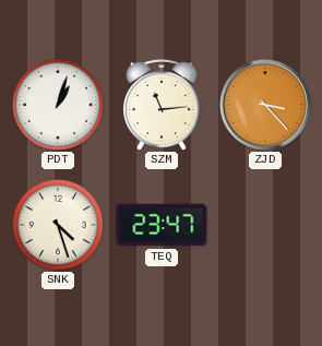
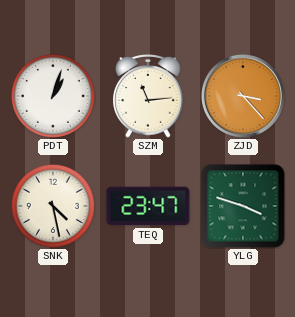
SNK: 4:27 -> 4:28 (53, 206)
YLG: none -> 3:48 (243, 206)
